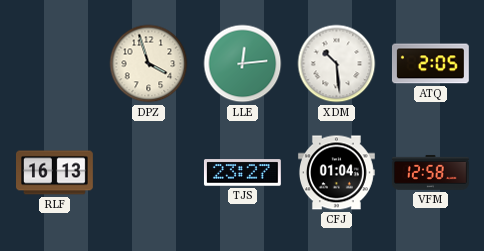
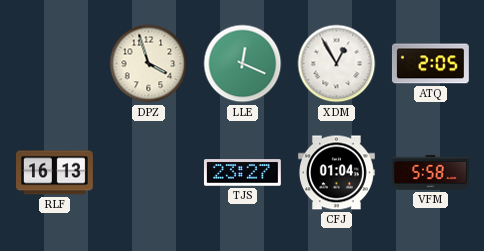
LLE: 12:14 -> 12:19 (243, 64)
XDM: 10:29 -> 12:55 (337, 64)
VFM: 12:58 -> 5:58 (430, 172)
